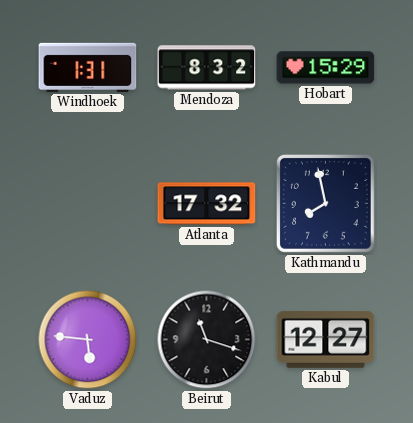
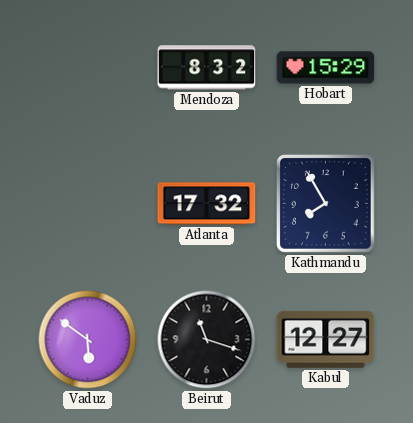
Windhoek: 1:31 -> none (88, 67)
Kathmandu: 7:58 -> 7:55 (325, 203)
Vaduz: 5:46 -> 5:51 (88, 340)
